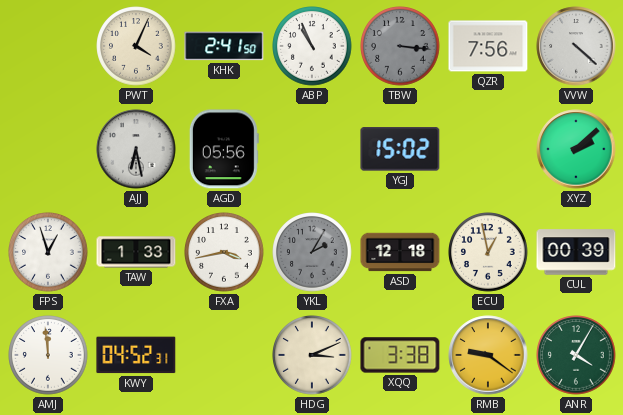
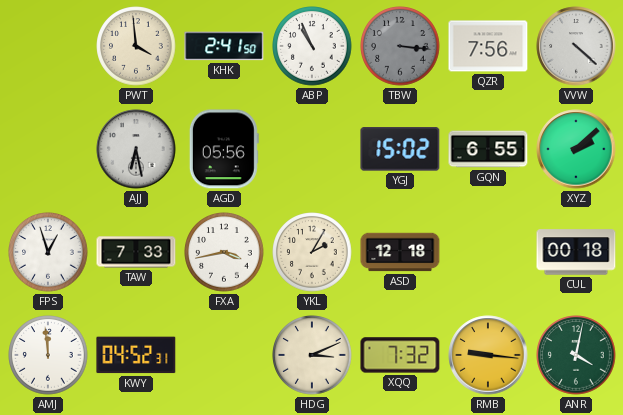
PWT: 4:04 -> 3:59 (136, 46)
GQN: none -> 6:55 (488, 149)
TAW: 1:33 -> 7:33 (136, 252)
YKL dial: grey -> cream (312, 252)
ECU: 12:58 -> none (488, 252)
CUL: 00:39 -> 00:18 (576, 252)
XQQ: 3:38 -> 7:32 (400, 355)
RMB: 9:21 -> 9:16 (488, 355)
ANR: 4:05 -> 4:02 (576, 355)
